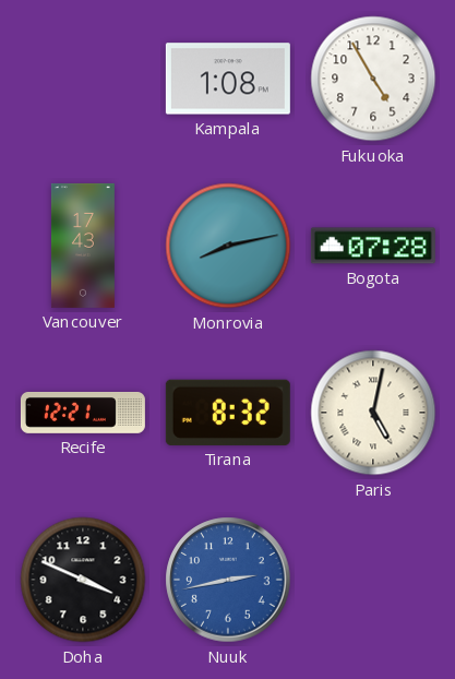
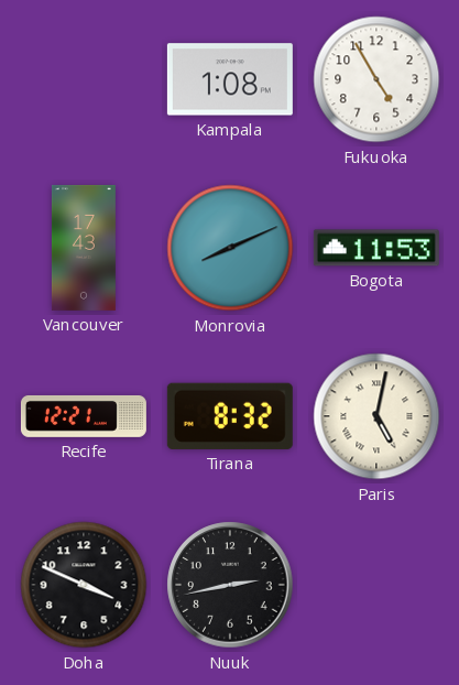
Monrovia: 8:13 -> 8:11 (230, 248)
Bogota: 07:28 -> 11:53 (376, 248)
Nuuk dial: blue -> black (230, 585)
